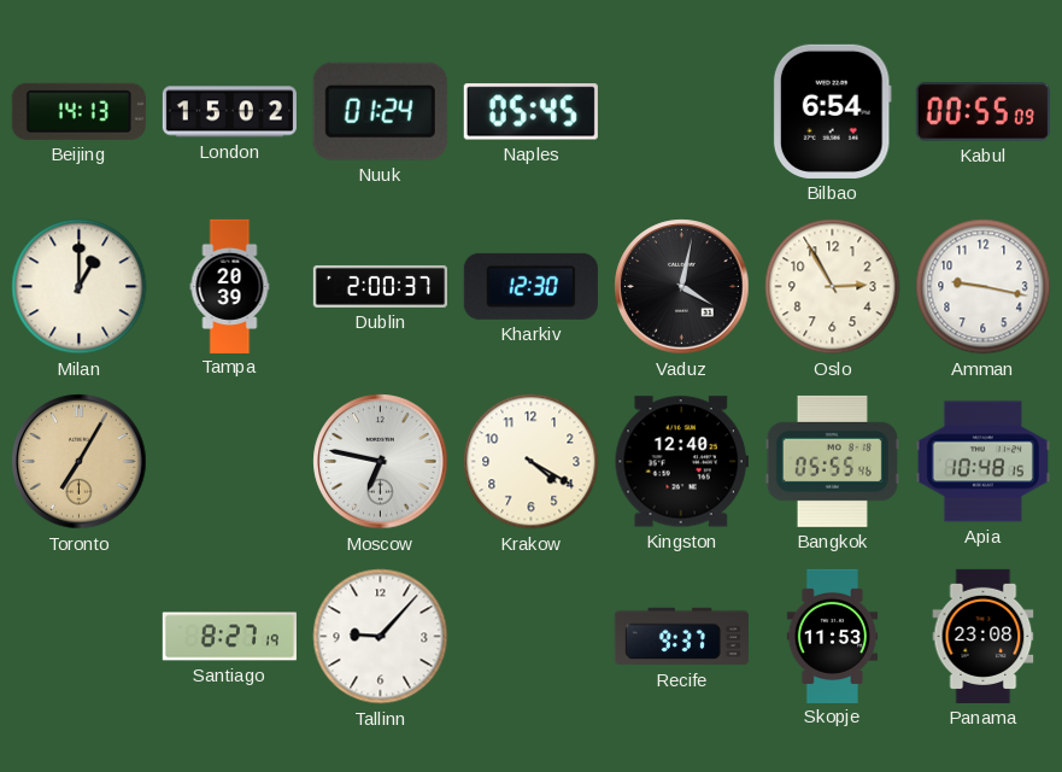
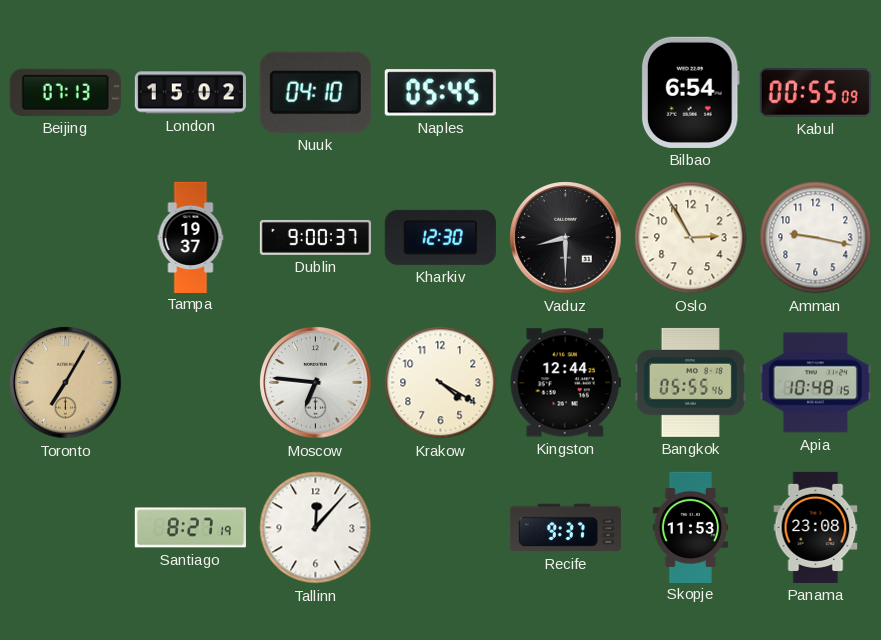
Beijing: 14:13 -> 07:13 (65, 92)
Nuuk: 01:24 -> 04:10 (315, 92)
Milan: 1:00 -> none (80, 287)
Tampa: 20:39 -> 19:37 (191, 237)
Dublin: 2:00 -> 9:00 (315, 237)
Vaduz: 4:02 -> 8:30 (566, 238)
Moscow: 6:47 -> 6:46 (316, 383)
Kingston: 12:40 -> 12:44 (565, 383)
Tallinn: 9:07 -> 12:07 (316, 528)
